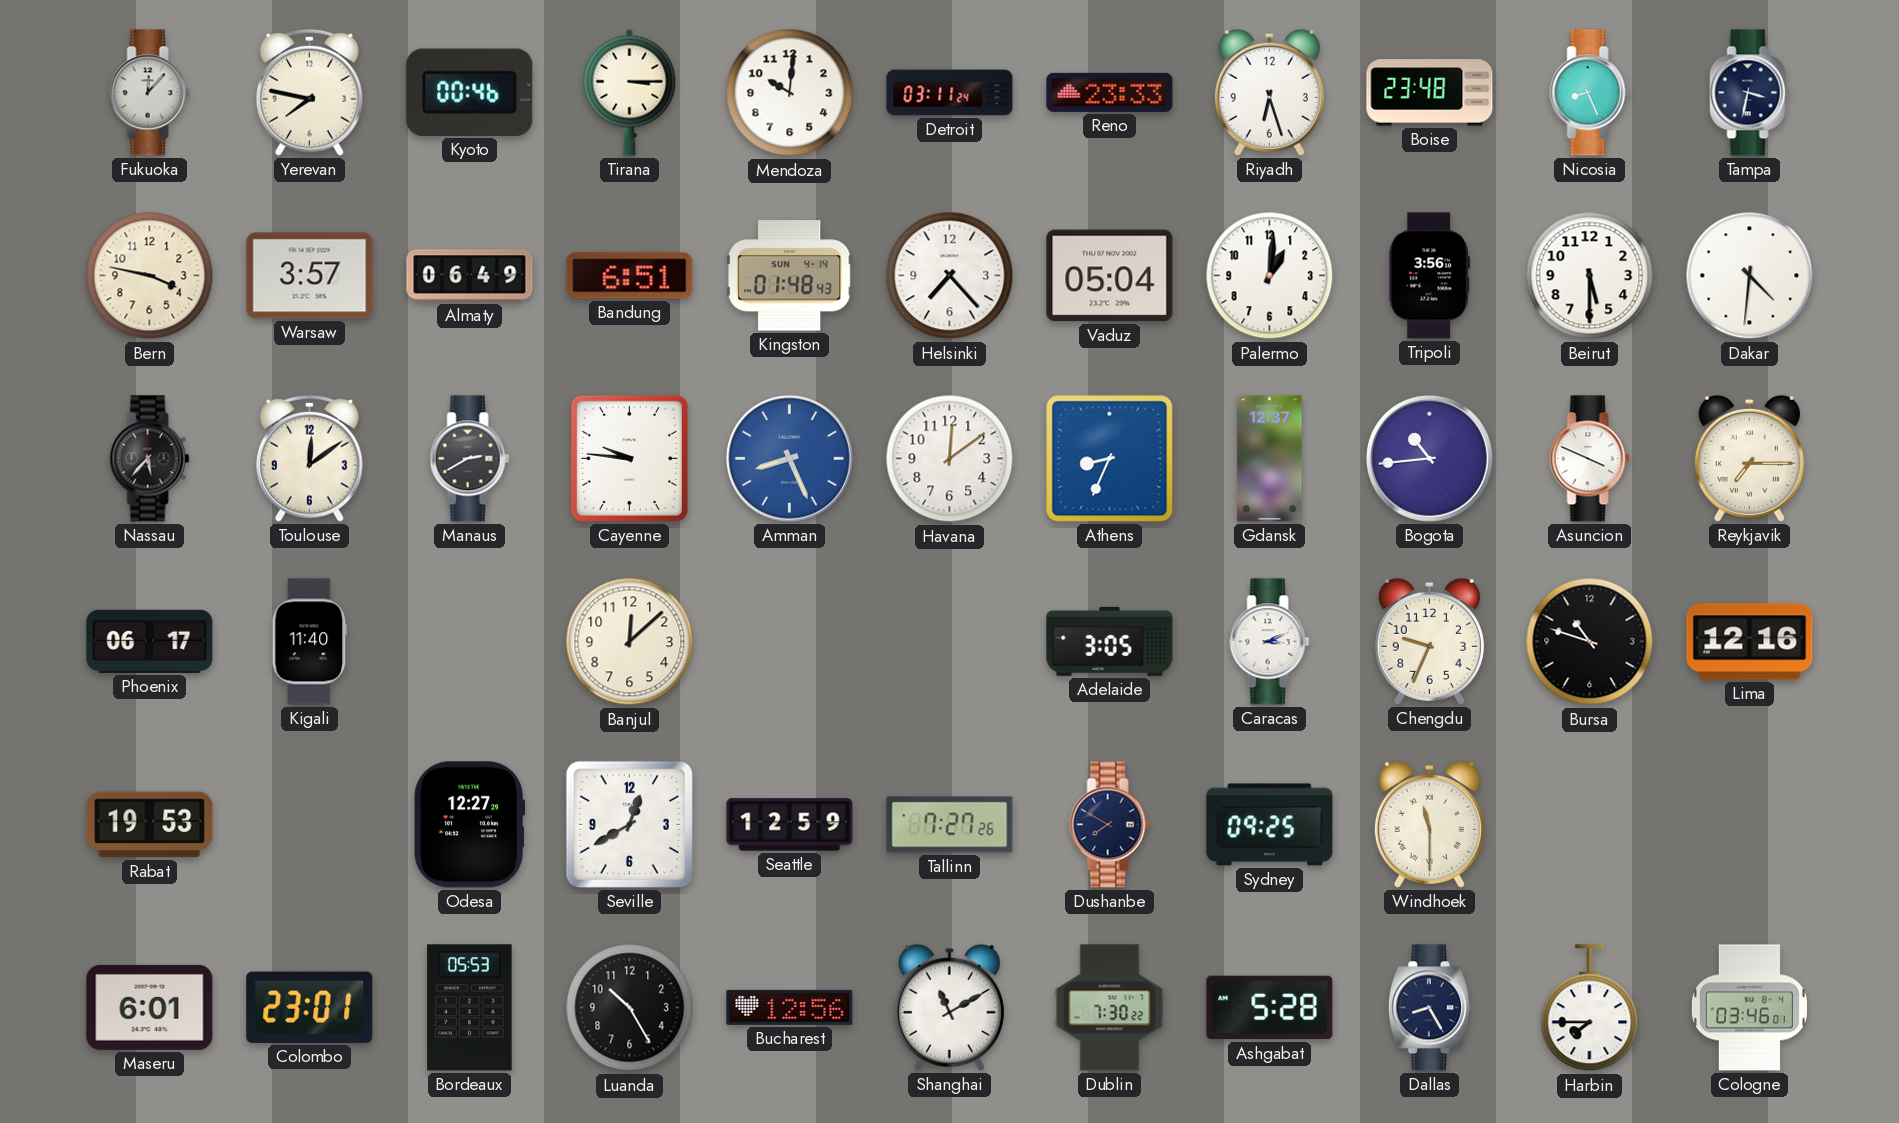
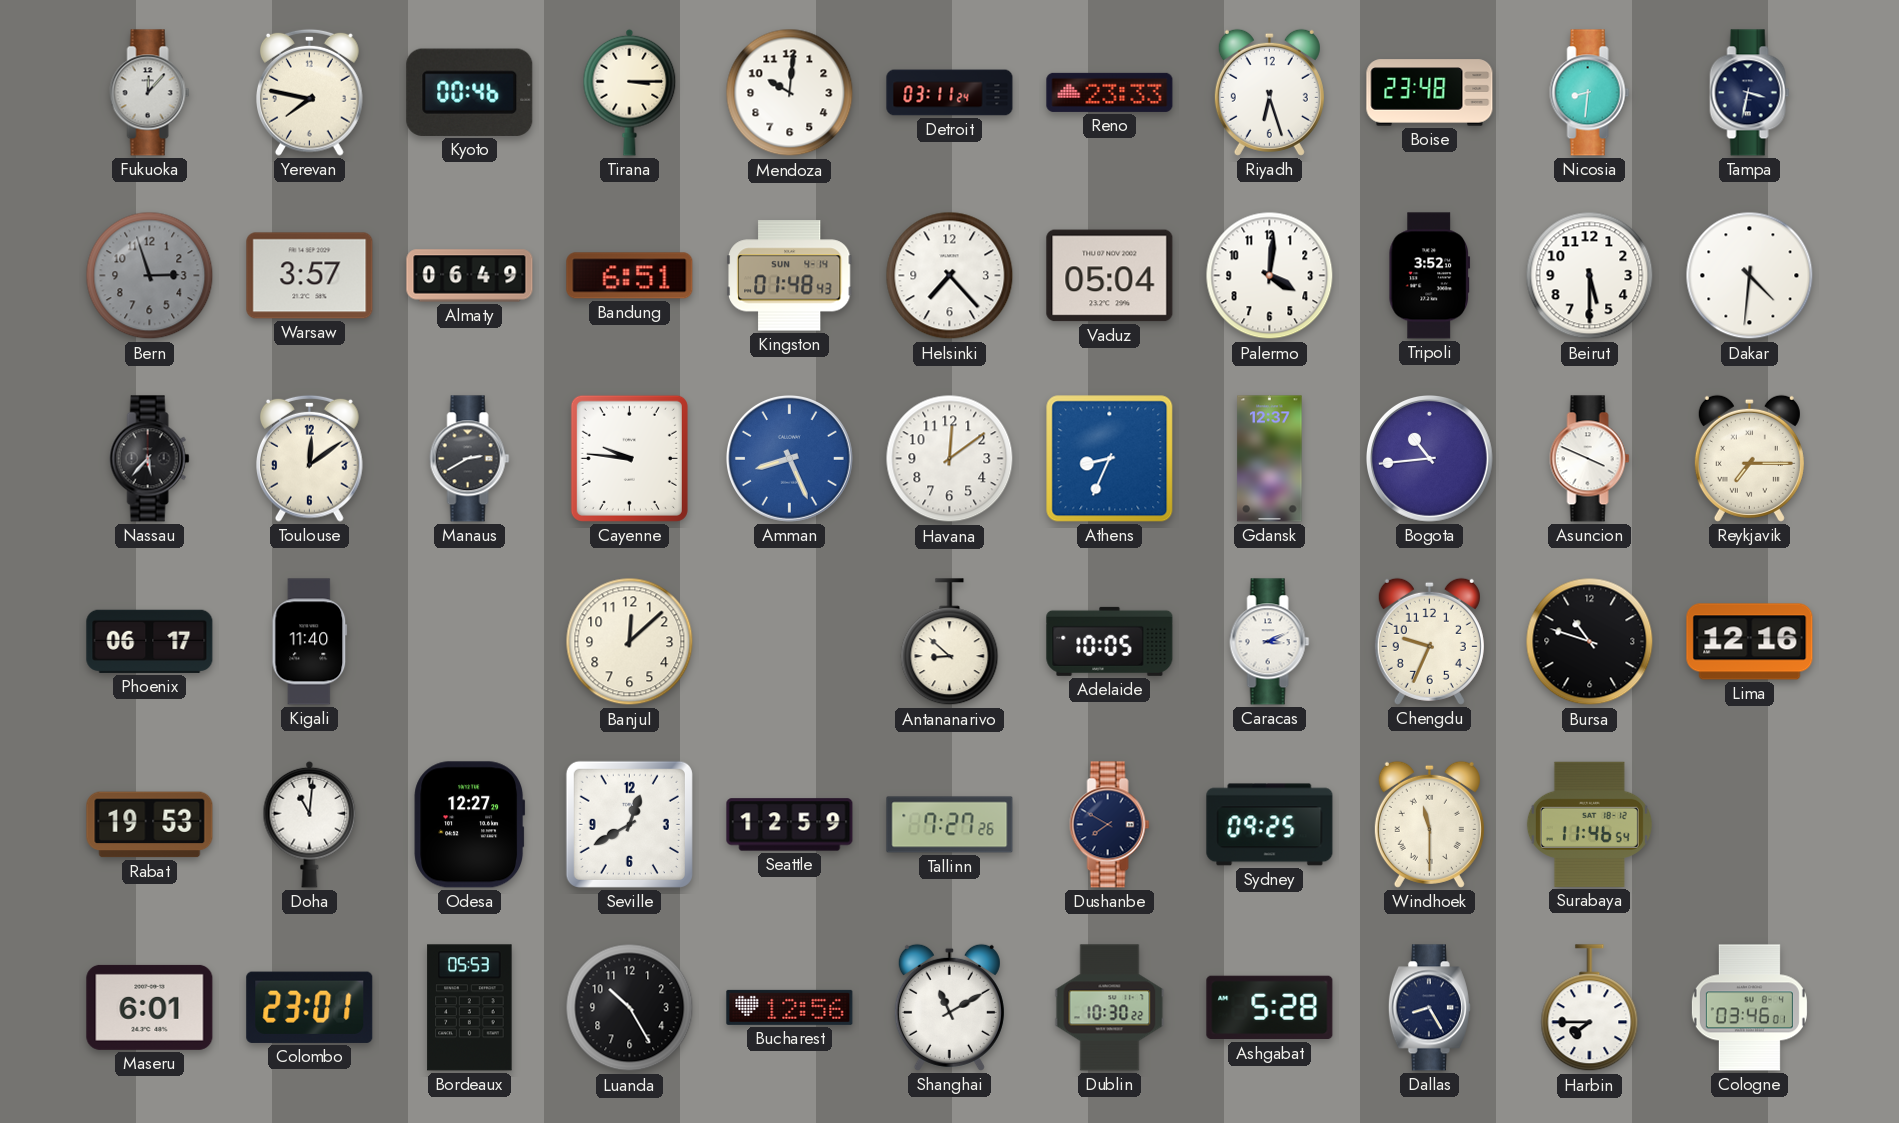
Nicosia: 8:26 -> 8:31 (1590, 93)
Bern: 3:47 -> 2:57 (150, 276)
Bern dial: cream -> grey (150, 276)
Palermo: 1:01 -> 4:01 (1270, 276)
Tripoli: 3:56 -> 3:52 (1430, 276)
Antananarivo: none -> 8:52 (950, 642)
Adelaide: 3:05 -> 10:05 (1110, 641)
Doha: none -> 11:01 (310, 824)
Surabaya: none -> 11:46 (1589, 824)
Dublin: 7:30 -> 10:30 (1110, 1008)
